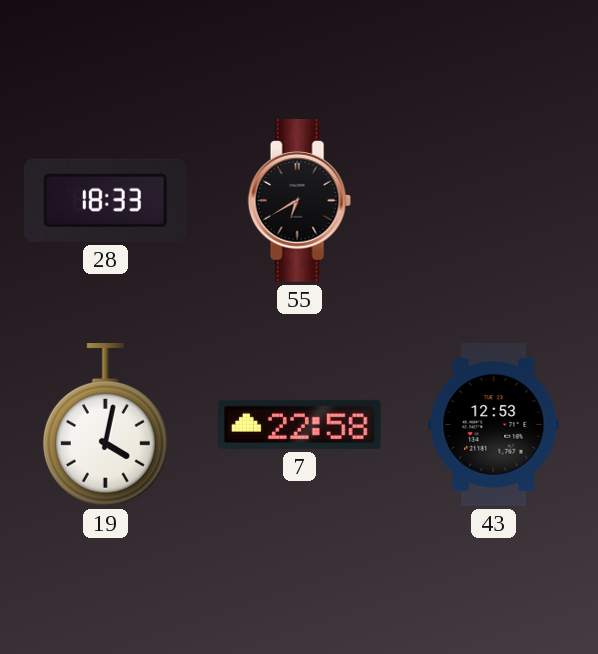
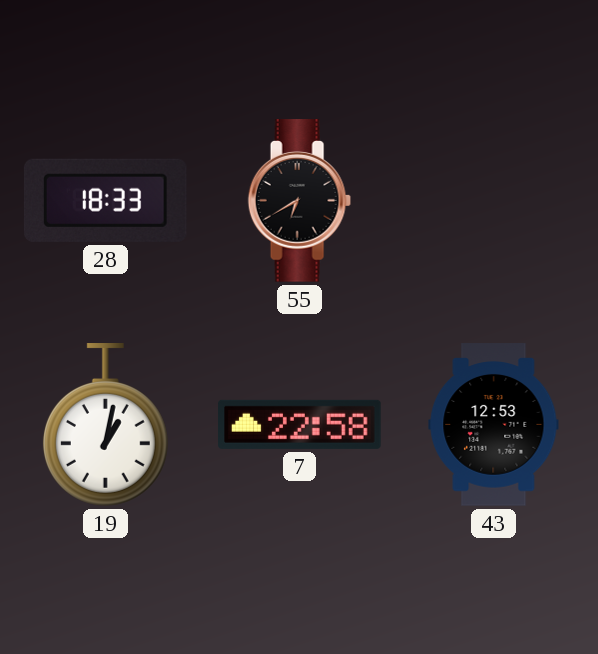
19: 4:02 -> 1:02 (105, 425)
